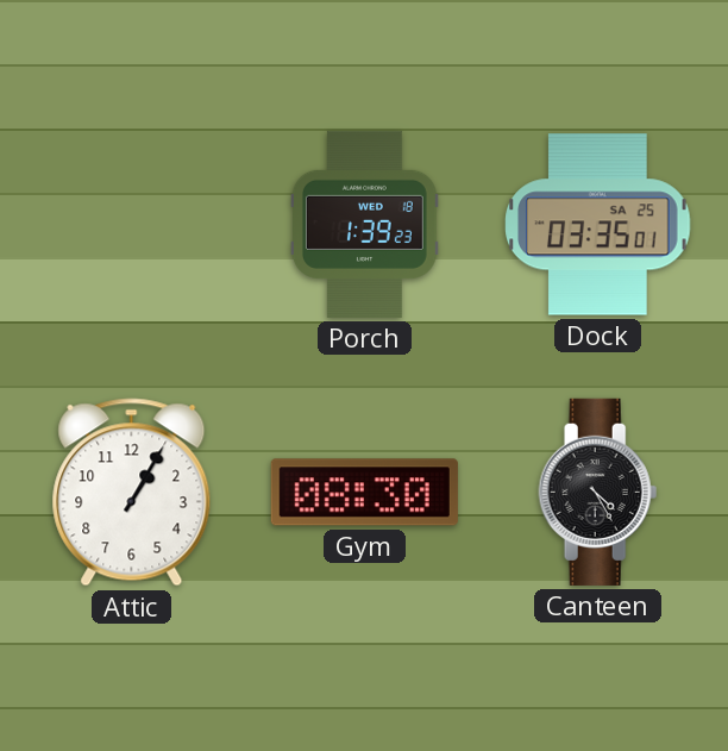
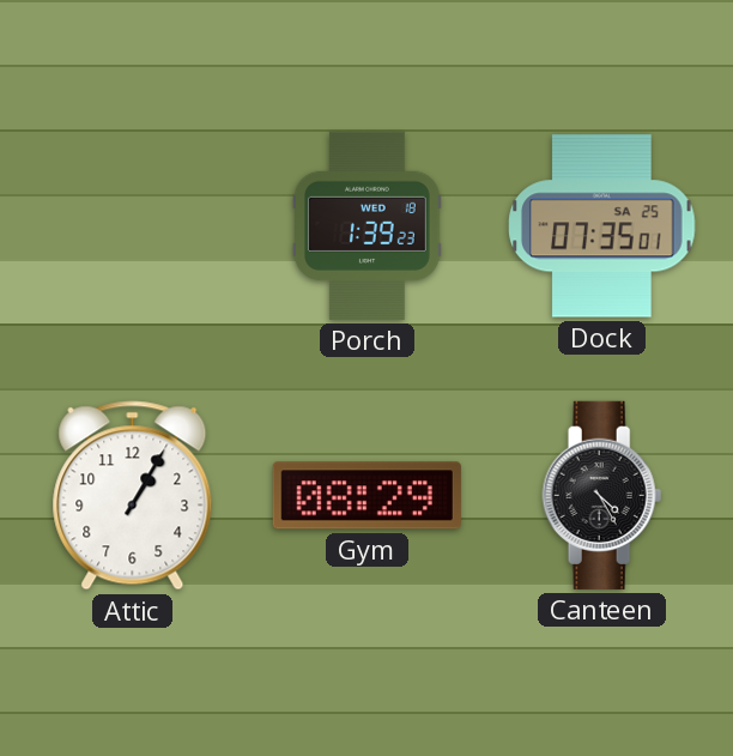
Dock: 03:35 -> 07:35 (602, 226)
Gym: 08:30 -> 08:29 (366, 496)
